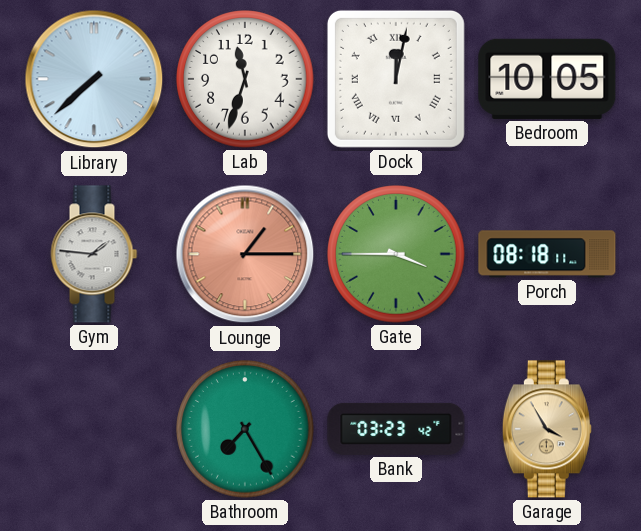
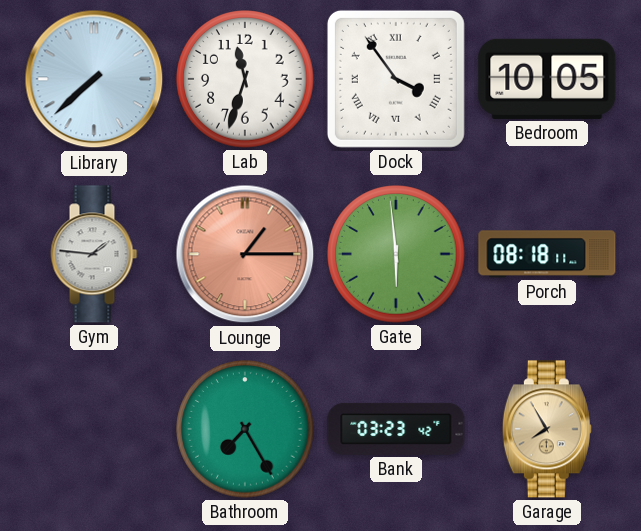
Dock: 12:02 -> 3:54 (396, 79)
Gate: 3:45 -> 5:59 (396, 254)
Garage: 3:55 -> 7:55 (547, 429)
